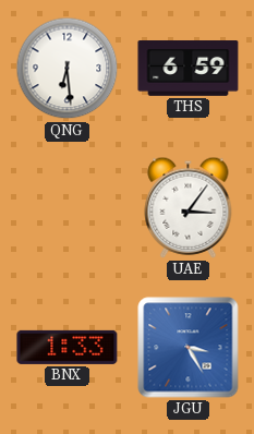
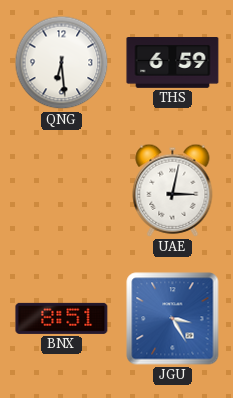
UAE: 3:06 -> 3:02 (173, 190)
BNX: 1:33 -> 8:51 (62, 318)
